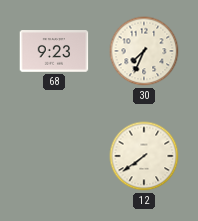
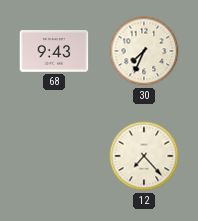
68: 9:23 -> 9:43 (54, 51)
12: 7:39 -> 7:23 (144, 156)
